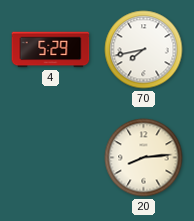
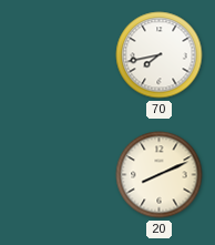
4: 5:29 -> none (51, 50)
20: 8:14 -> 8:11 (160, 175)
